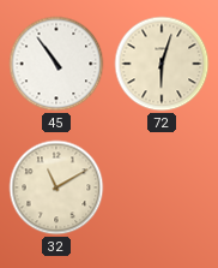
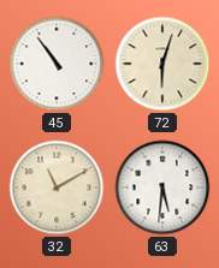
63: none -> 5:31 (162, 187)
